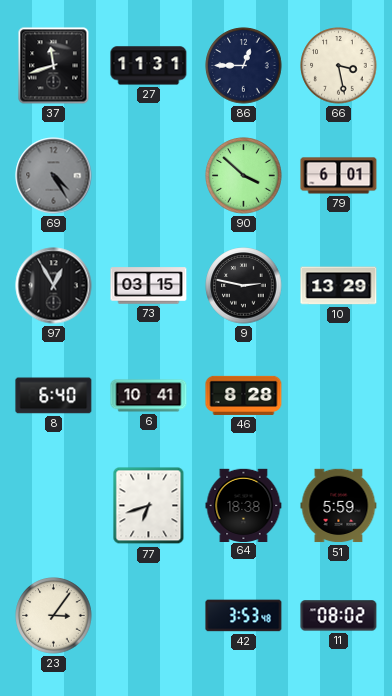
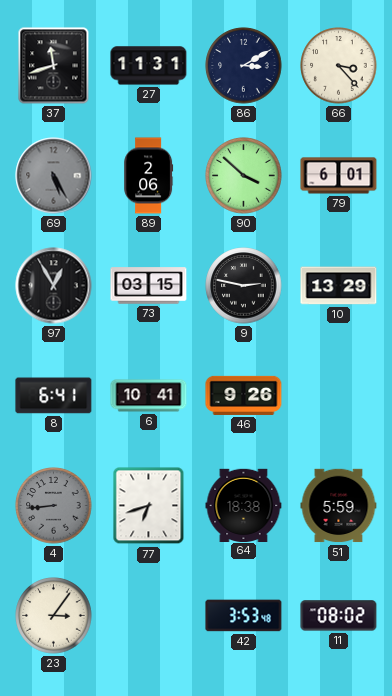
86: 12:45 -> 3:10 (244, 66)
66: 3:28 -> 3:23 (339, 66)
69: 4:25 -> 5:25 (54, 176)
89: none -> 2:06 (149, 176)
8: 6:40 -> 6:41 (54, 396)
46: 8:28 -> 9:26 (244, 395)
4: none -> 8:44 (54, 506)
